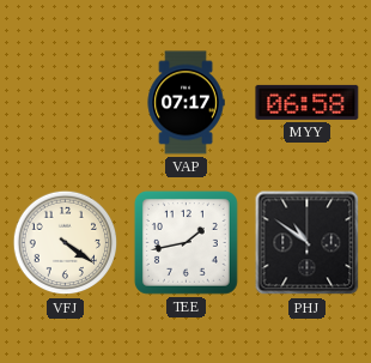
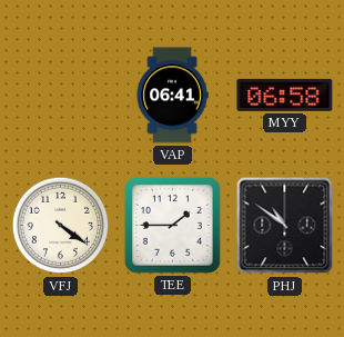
VAP: 07:17 -> 06:41 (172, 96)
TEE: 1:43 -> 1:45 (172, 225)
